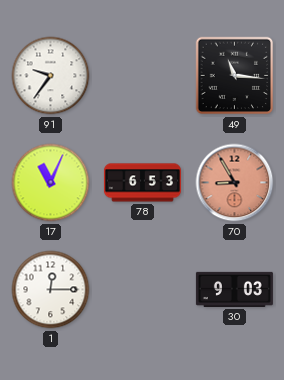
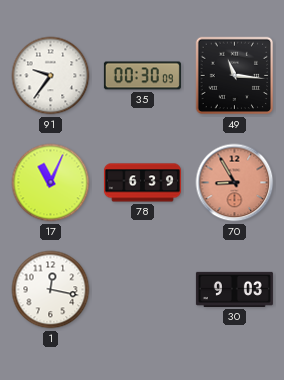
35: none -> 00:30 (142, 76)
78: 6:53 -> 6:39 (142, 183)
1: 12:15 -> 12:17 (51, 290)
